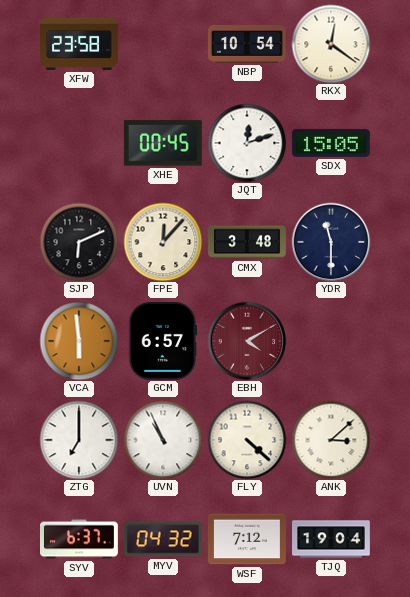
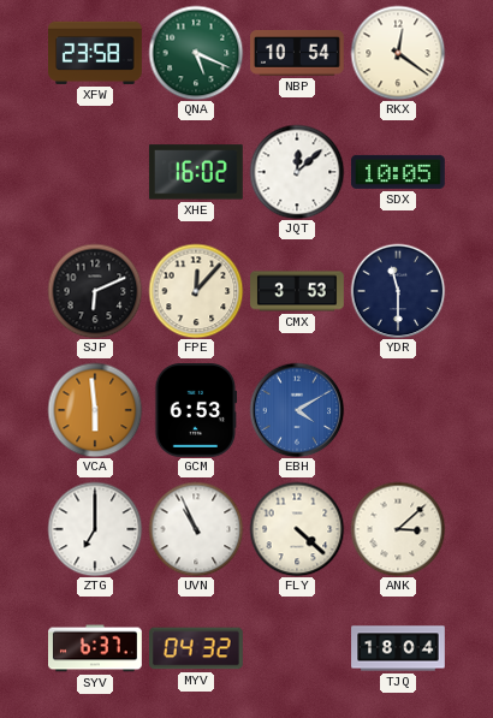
QNA: none -> 5:19 (196, 53)
XHE: 00:45 -> 16:02 (196, 172)
JQT: 12:12 -> 12:08 (297, 172)
SDX: 15:05 -> 10:05 (398, 172)
CMX: 3:48 -> 3:53 (297, 291)
GCM: 6:57 -> 6:53 (196, 411)
EBH dial: burgundy -> blue (297, 410)
WSF: 7:12 -> none (248, 539)
TJQ: 19:04 -> 18:04 (398, 648)
